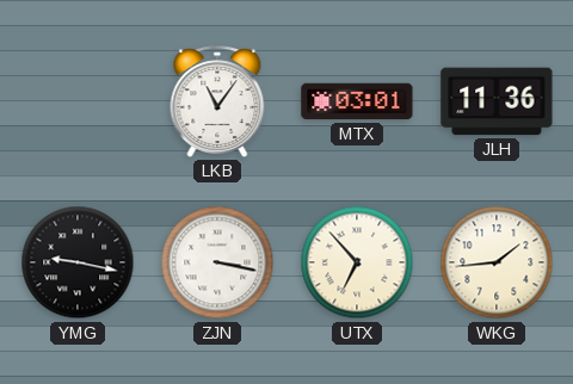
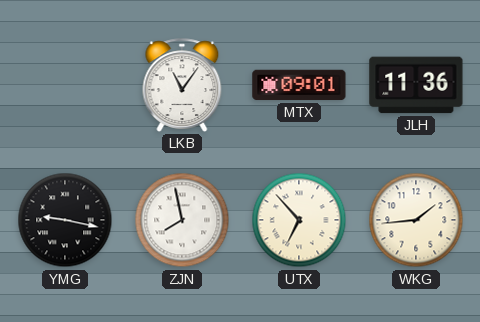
MTX: 03:01 -> 09:01 (299, 85)
ZJN: 3:17 -> 7:58 (182, 220)
